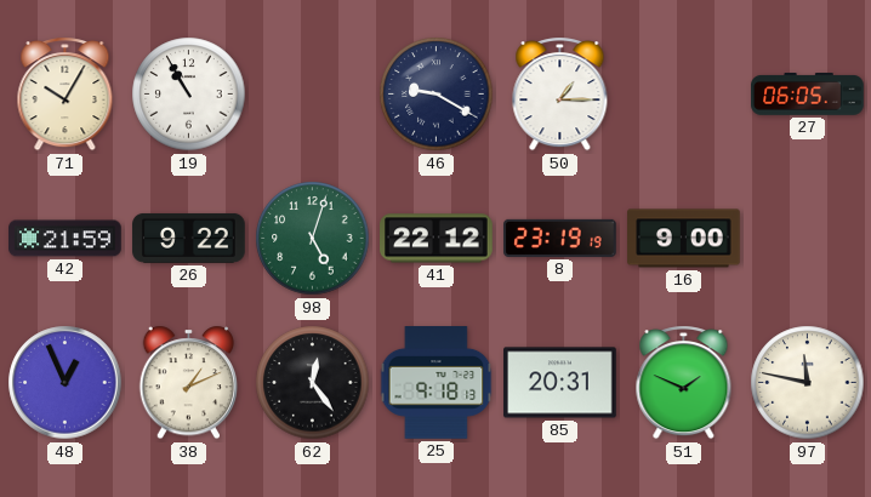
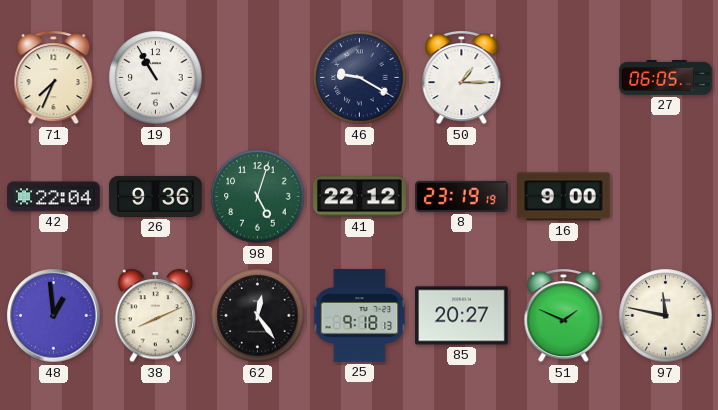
71: 10:05 -> 7:34 (54, 78)
42: 21:59 -> 22:04 (54, 197)
26: 9:22 -> 9:36 (156, 196)
48: 12:56 -> 12:59 (54, 316)
38: 1:11 -> 8:11 (156, 316)
85: 20:31 -> 20:27 (462, 316)
